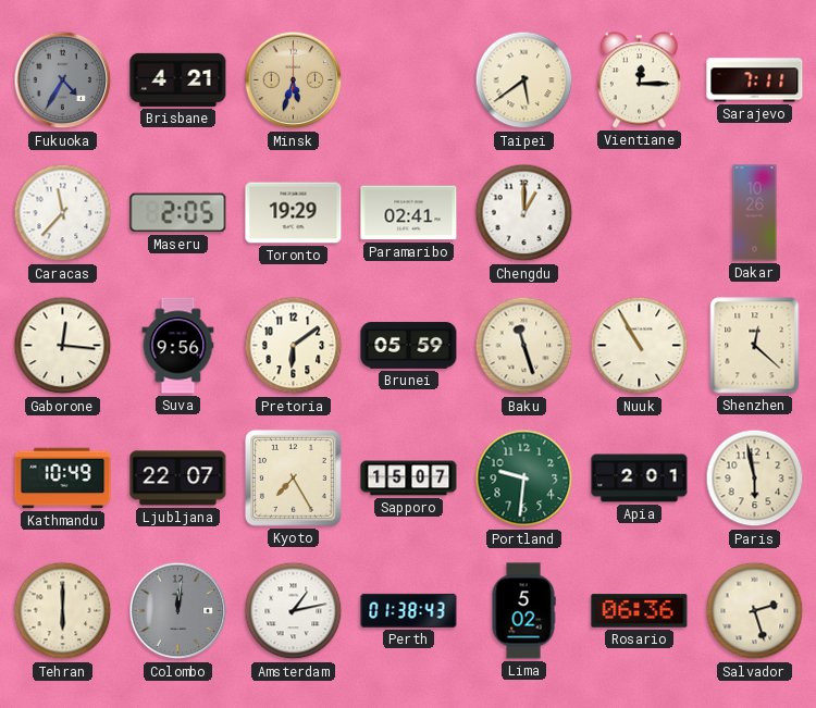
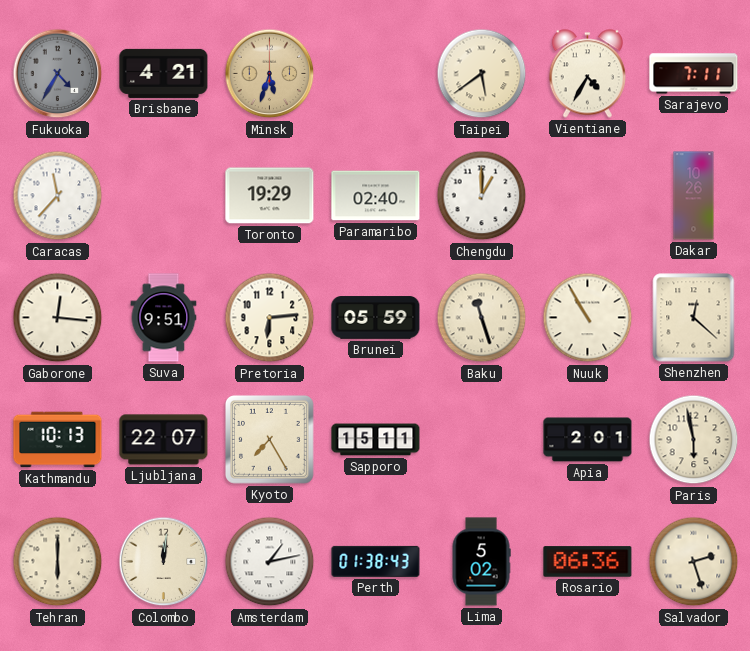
Vientiane: 12:15 -> 4:35 (587, 74)
Maseru: 2:05 -> none (178, 213)
Paramaribo: 02:41 -> 02:40 (376, 196)
Suva: 9:56 -> 9:51 (164, 318)
Pretoria: 6:09 -> 6:14 (270, 318)
Kathmandu: 10:49 -> 10:13 (58, 440)
Sapporo: 15:07 -> 15:11 (376, 440)
Portland: 9:31 -> none (524, 479)
Colombo dial: grey -> cream (164, 562)
